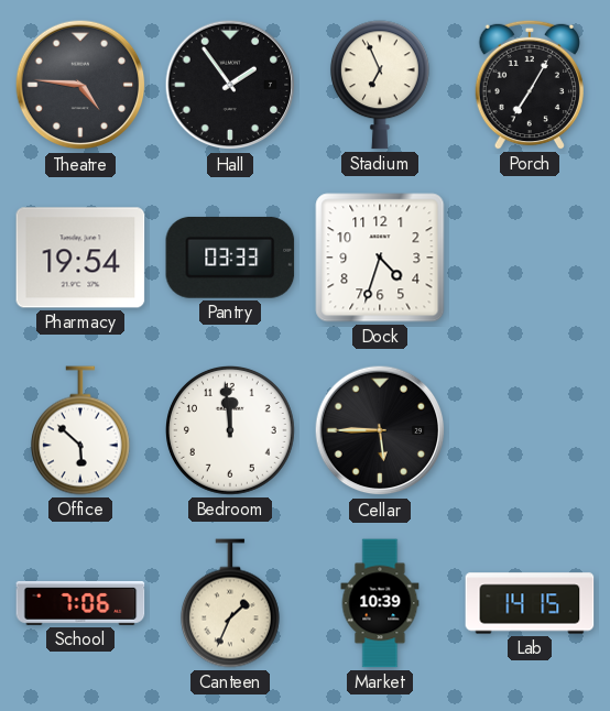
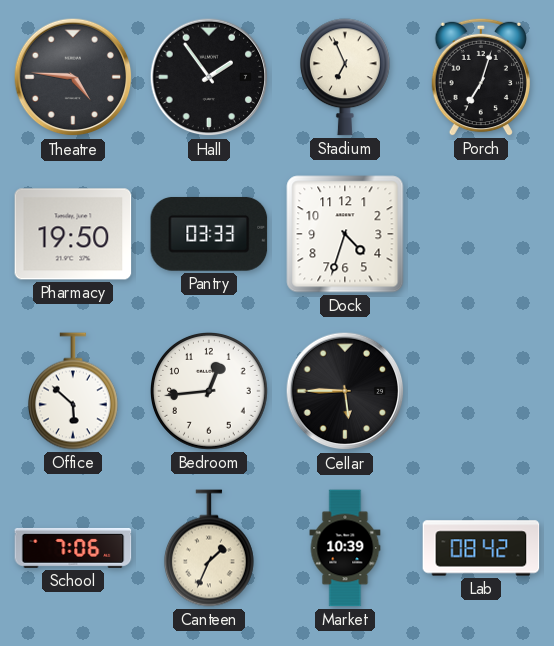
Porch: 7:05 -> 7:03 (480, 77)
Pharmacy: 19:54 -> 19:50 (73, 234)
Bedroom: 11:59 -> 12:44 (210, 392)
Lab: 14:15 -> 08:42 (481, 548)
